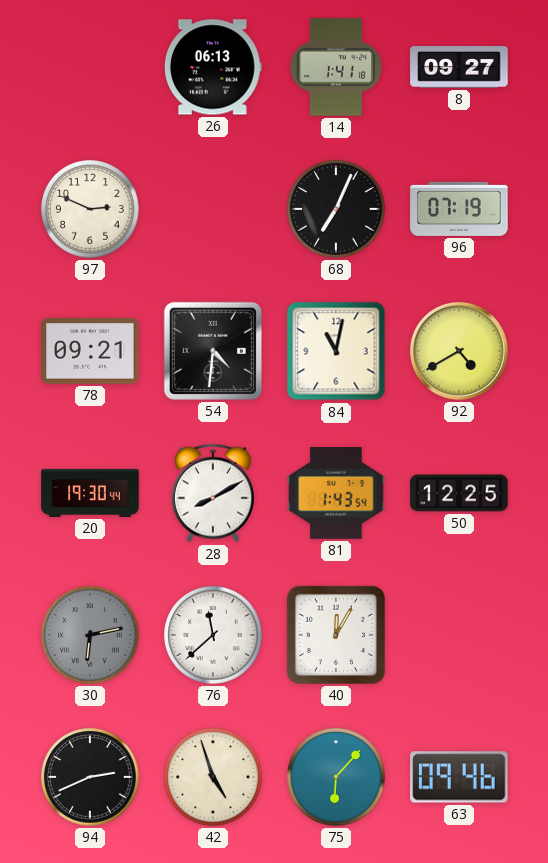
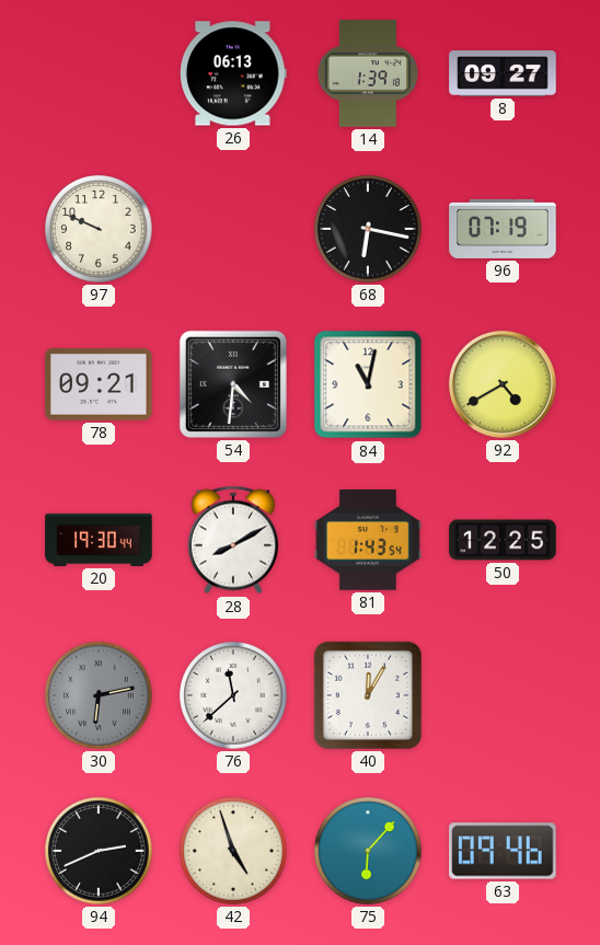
14: 1:41 -> 1:39 (367, 73)
97: 2:49 -> 9:49 (99, 229)
68: 7:04 -> 6:17 (368, 229)
